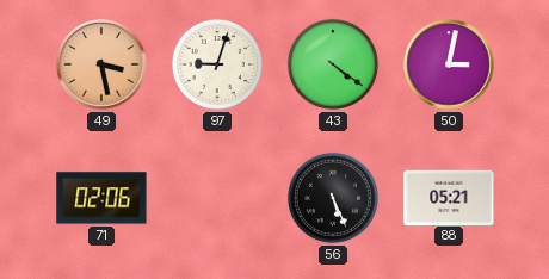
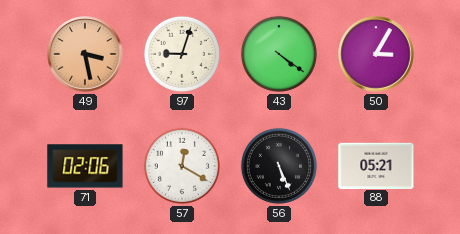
50: 3:02 -> 3:05 (376, 54)
57: none -> 12:20 (182, 166)
